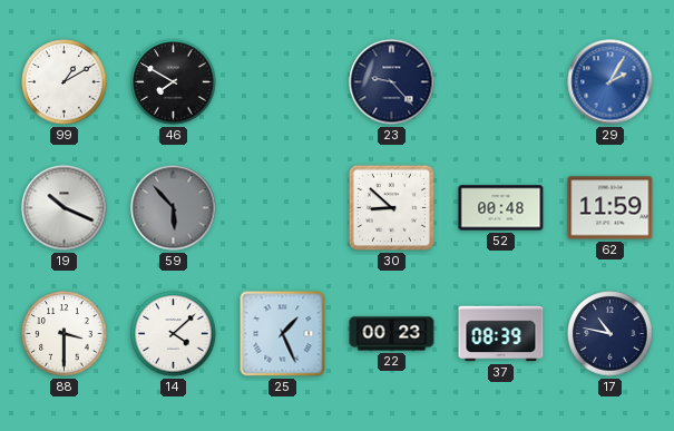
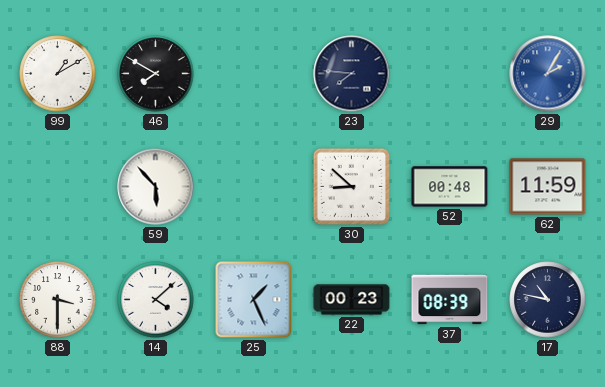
23: 9:23 -> 7:46 (352, 74)
19: 10:19 -> none (65, 208)
59 dial: grey -> white (156, 187)
